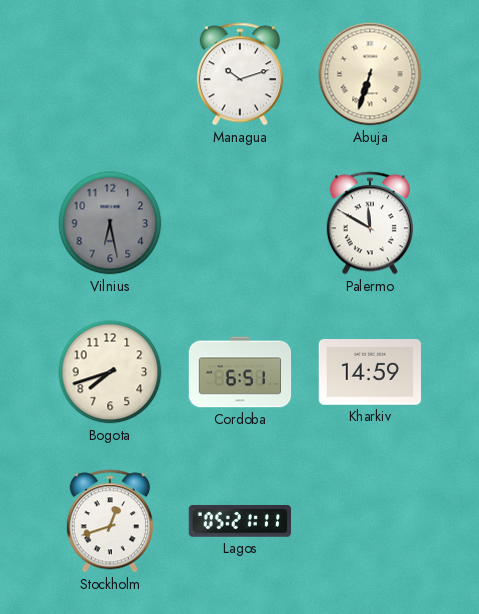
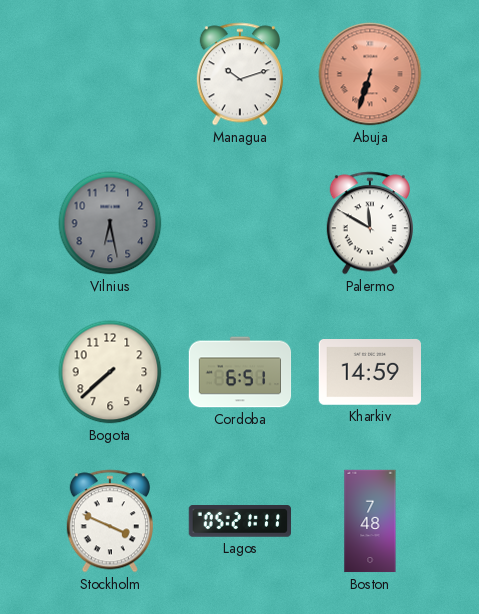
Abuja dial: cream -> salmon (370, 74)
Bogota: 7:42 -> 7:38 (110, 372)
Stockholm: 12:42 -> 3:49 (110, 521)
Boston: none -> 7:48 (370, 521)
